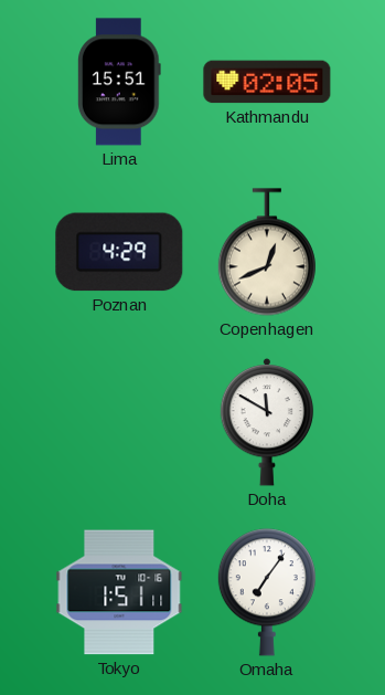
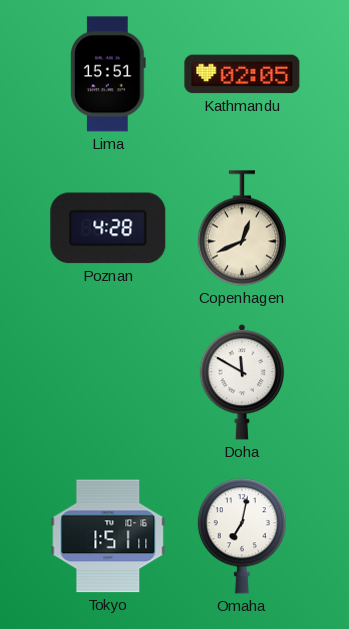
Poznan: 4:29 -> 4:28 (108, 228)
Omaha: 7:06 -> 7:02 (242, 536)
